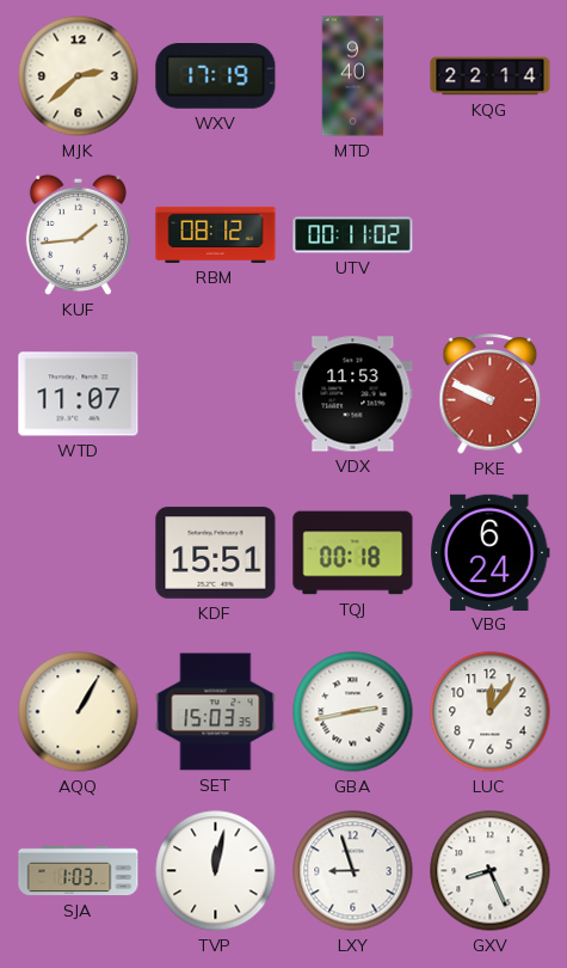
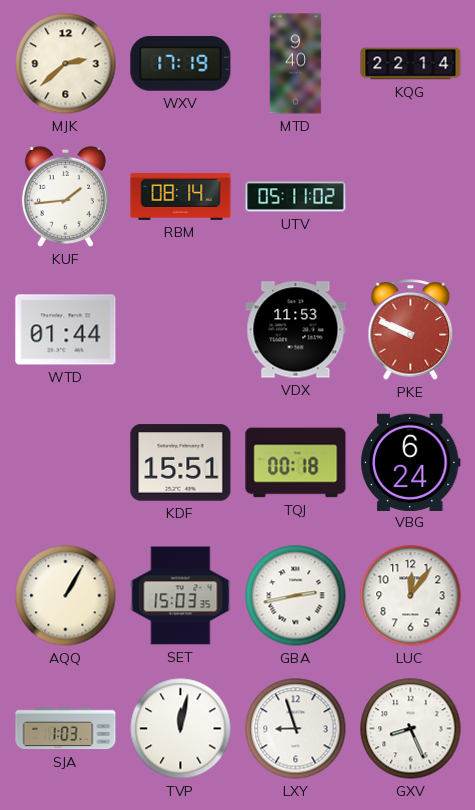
RBM: 08:12 -> 08:14 (181, 196)
UTV: 00:11 -> 05:11 (296, 197)
WTD: 11:07 -> 01:44 (66, 330)
